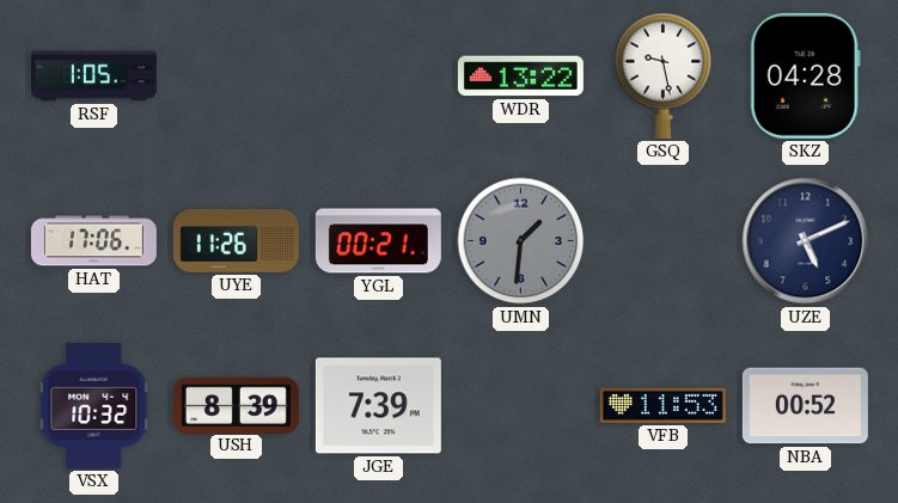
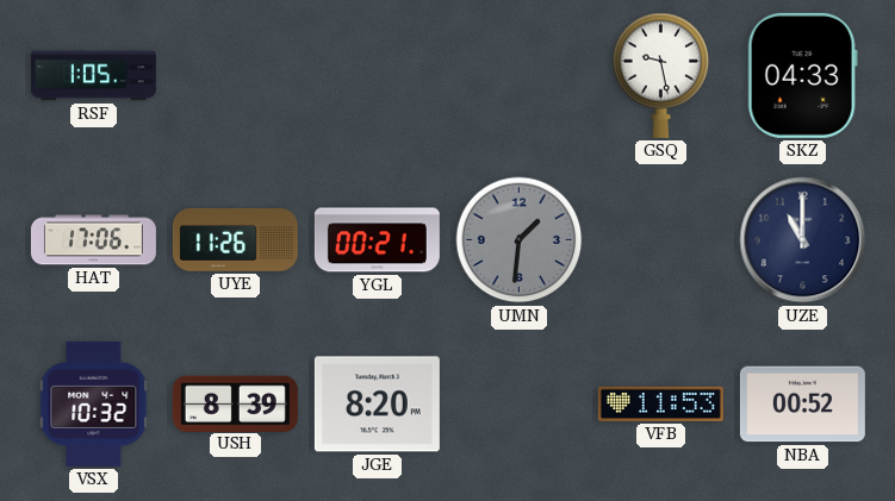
WDR: 13:22 -> none (520, 76)
SKZ: 04:28 -> 04:33 (802, 75)
UZE: 5:11 -> 11:00 (803, 240)
JGE: 7:39 -> 8:20 (377, 405)
